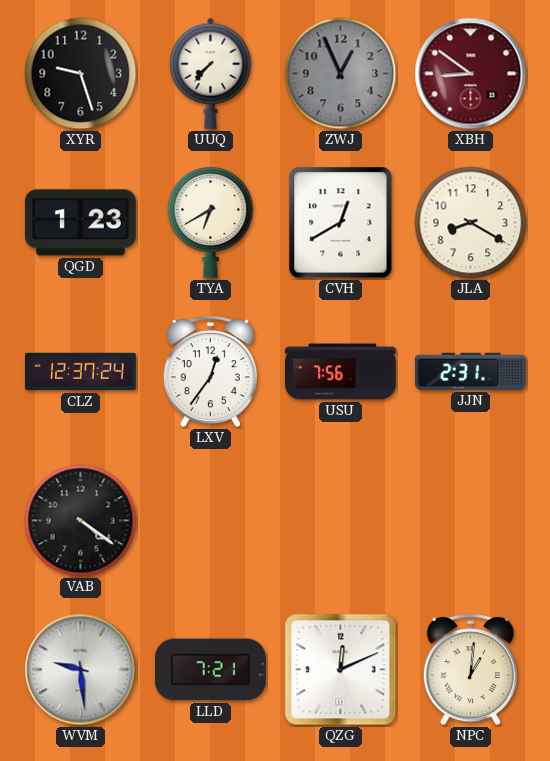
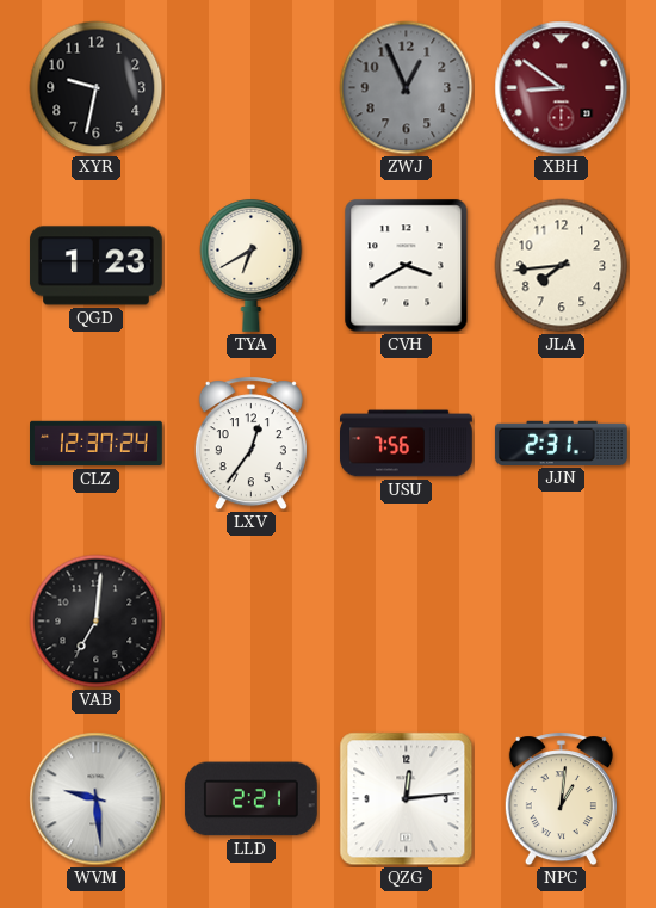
XYR: 9:27 -> 9:32 (97, 88)
UUQ: 7:37 -> none (211, 73)
CVH: 12:40 -> 3:40 (407, 266)
JLA: 8:20 -> 7:44 (562, 266)
VAB: 4:21 -> 7:01 (97, 622)
LLD: 7:21 -> 2:21 (250, 799)
QZG: 12:11 -> 12:14 (407, 799)
